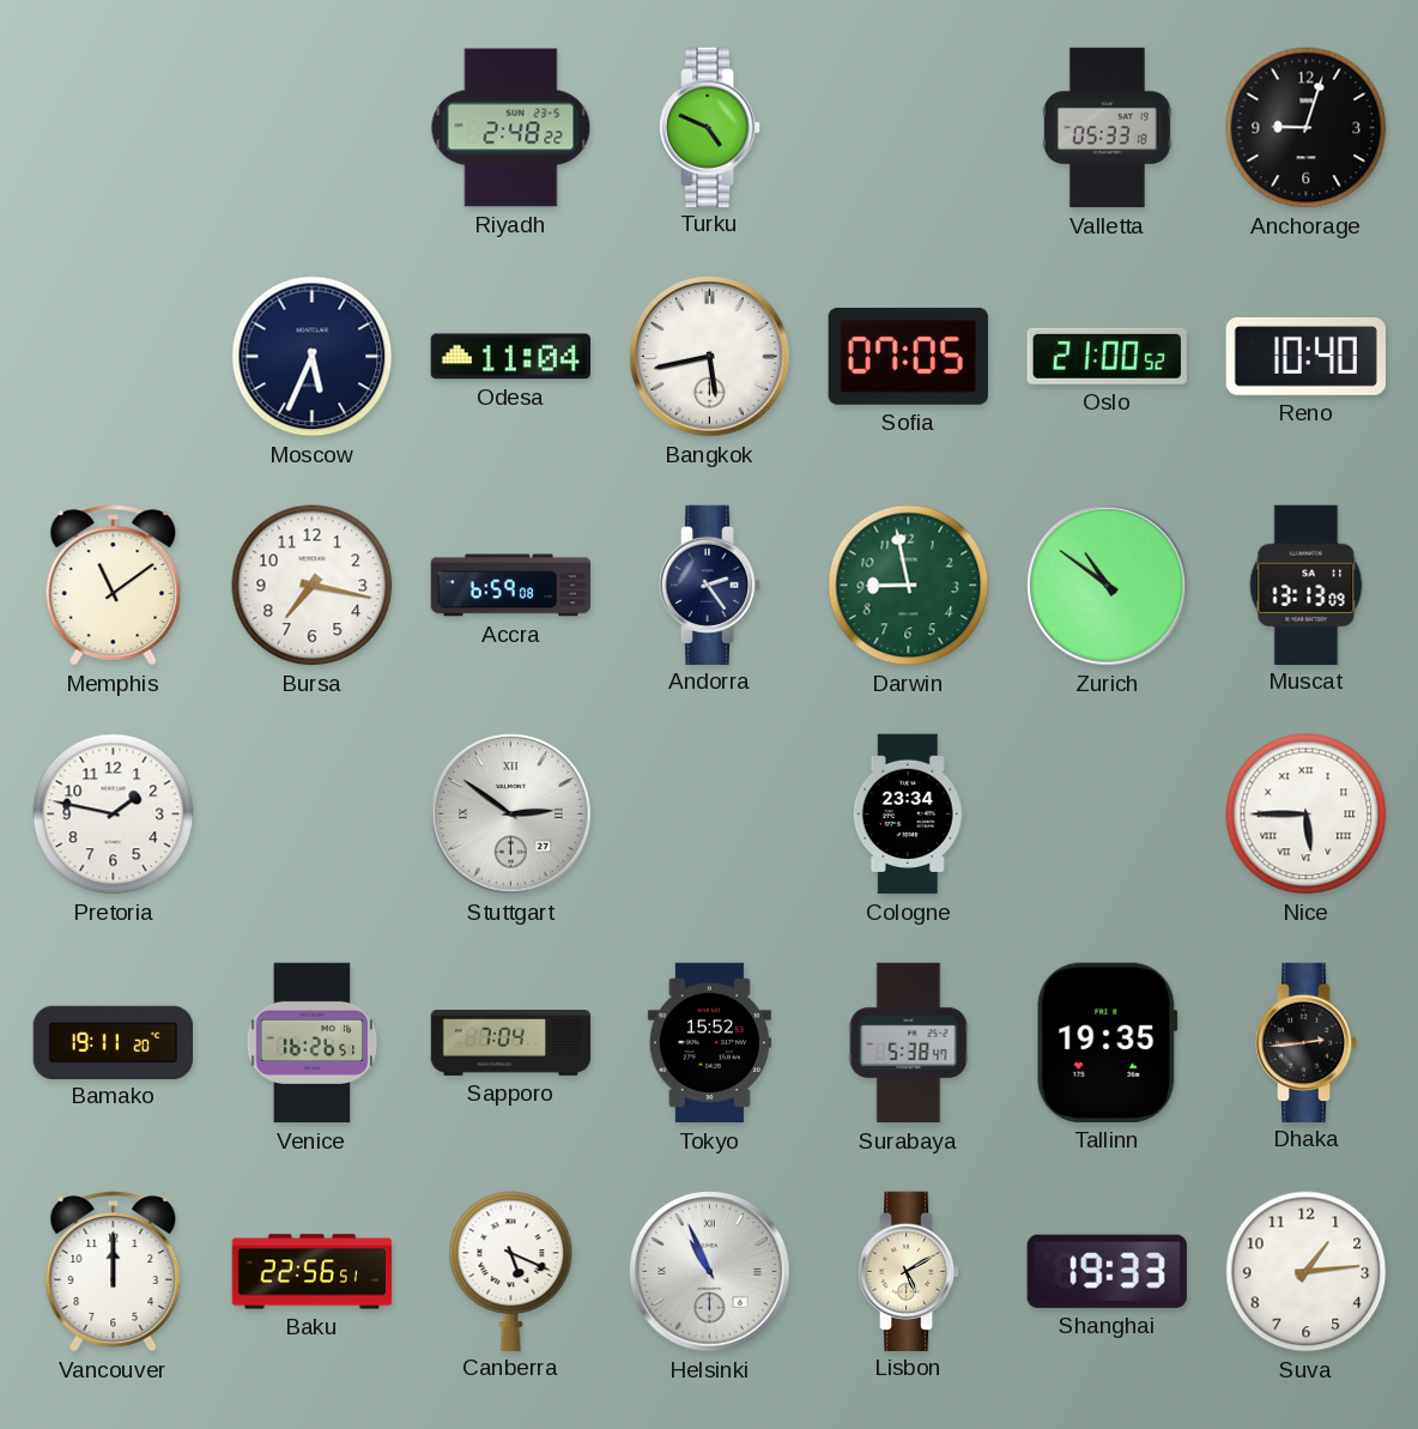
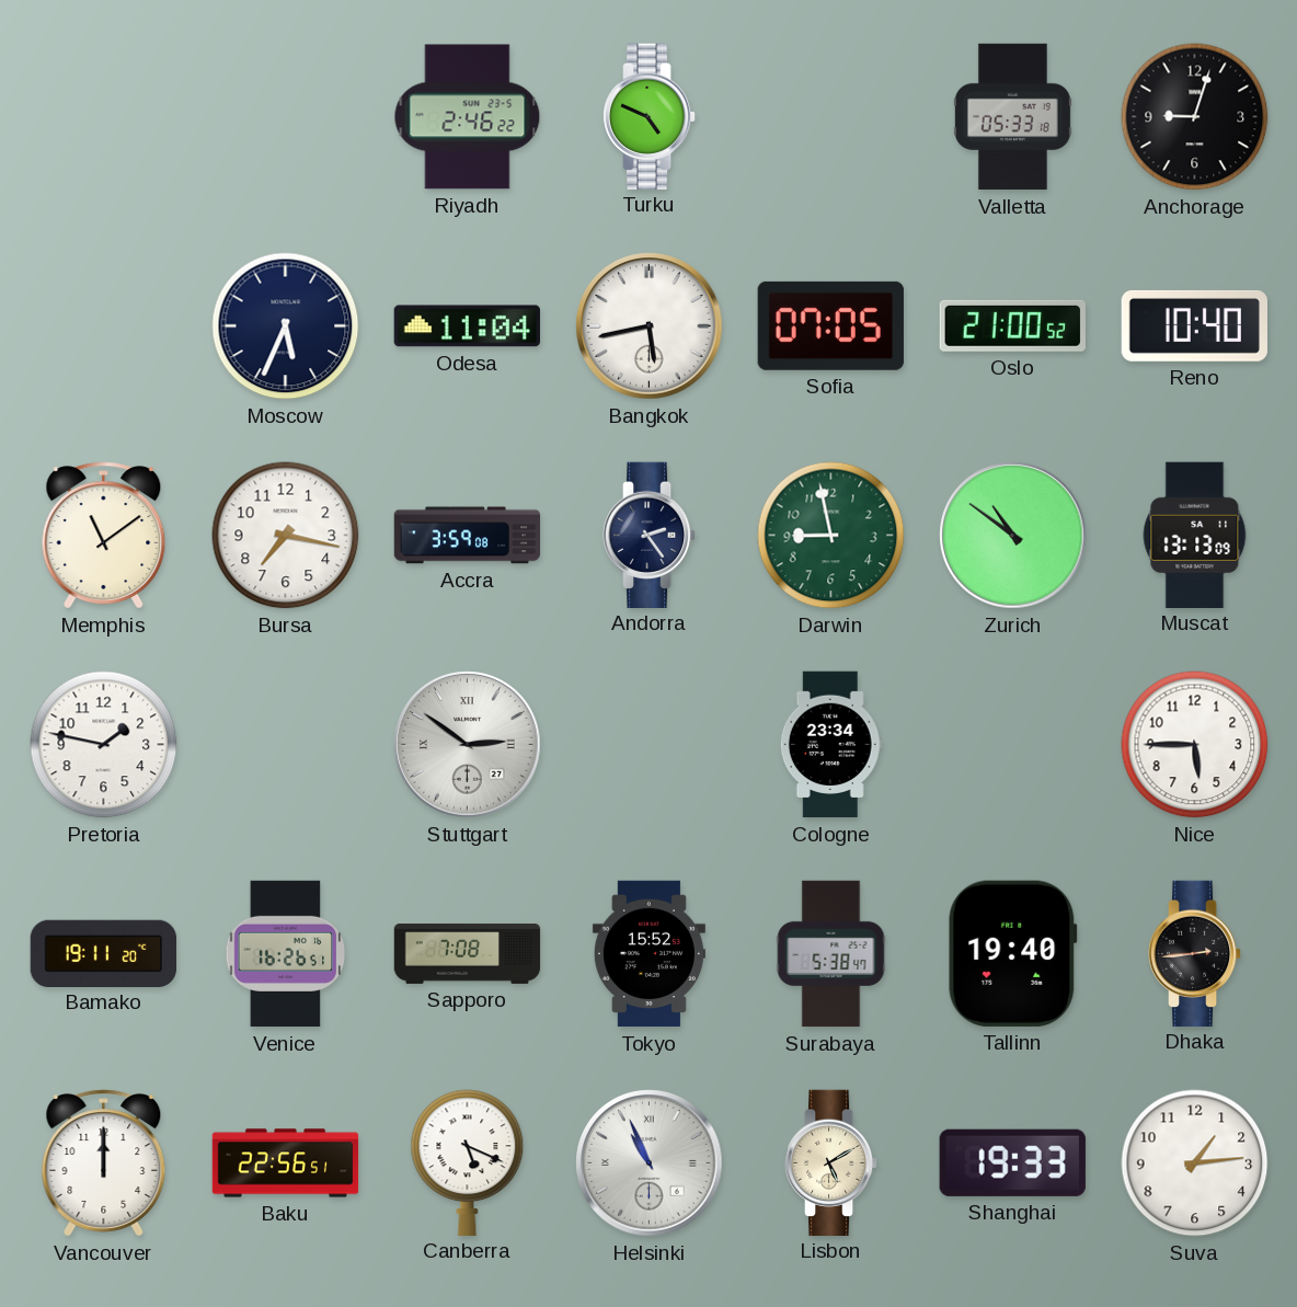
Riyadh: 2:48 -> 2:46 (468, 117)
Accra: 6:59 -> 3:59 (468, 536)
Nice numerals: Roman -> Arabic (1195, 745)
Sapporo: 7:04 -> 7:08 (468, 954)
Tallinn: 19:35 -> 19:40 (1013, 953)
